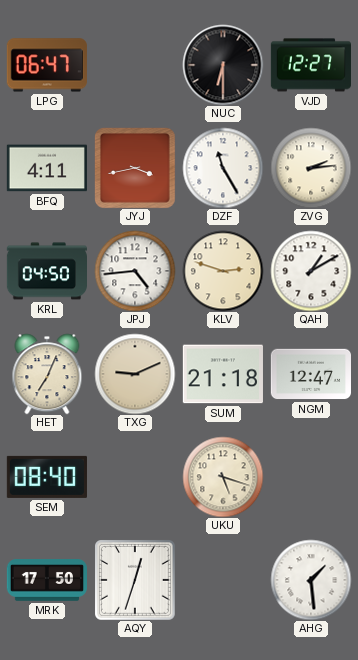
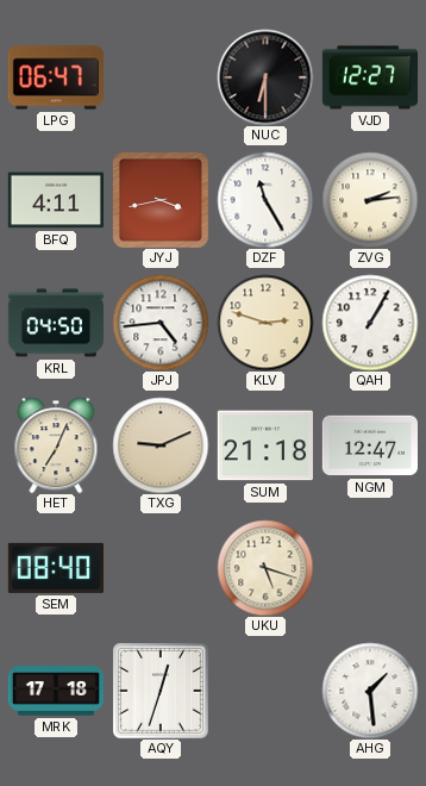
QAH: 1:10 -> 1:05 (370, 323)
MRK: 17:50 -> 17:18 (55, 691)
